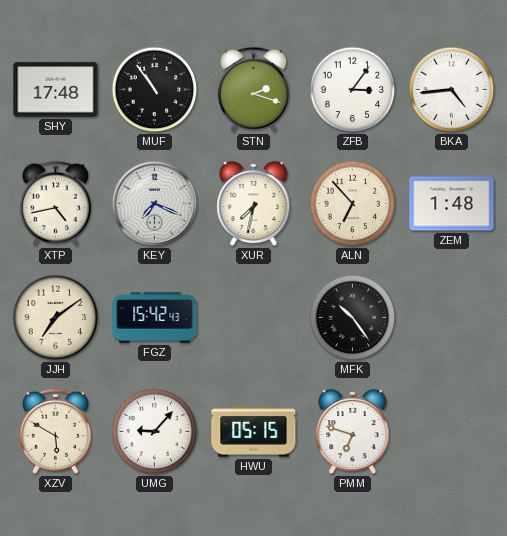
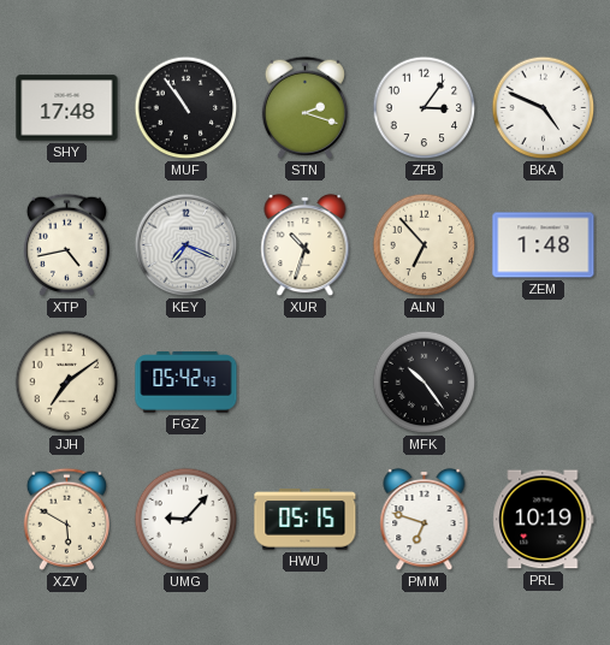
BKA: 4:44 -> 4:49 (544, 108)
XUR: 7:32 -> 10:33 (306, 245)
FGZ: 15:42 -> 05:42 (186, 383)
PRL: none -> 10:19 (544, 520)
